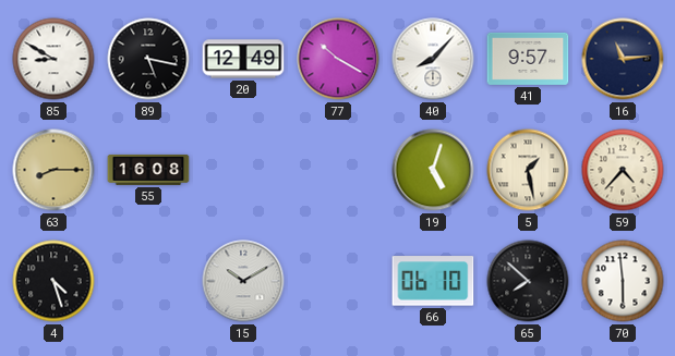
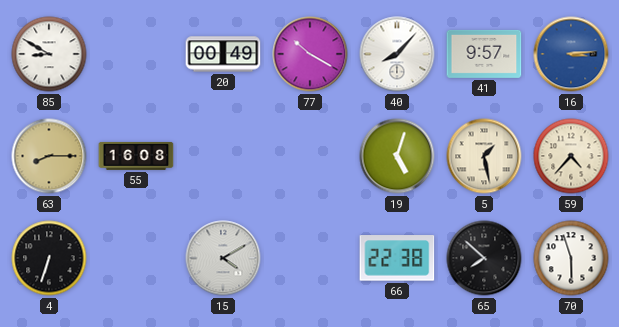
89: 5:17 -> none (148, 59)
20: 12:49 -> 00:49 (223, 54)
16: 11:14 -> 3:14 (571, 54)
16 dial: navy -> blue (571, 54)
4: 4:27 -> 6:33 (49, 258)
15: 10:10 -> 4:10 (223, 258)
66: 06:10 -> 22:38 (397, 258)
70: 5:59 -> 5:57 (571, 258)
